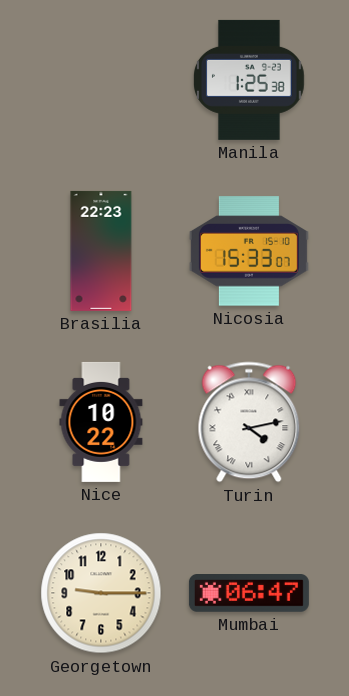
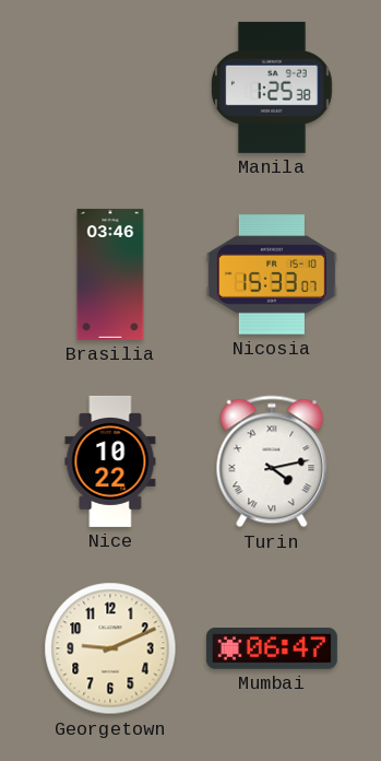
Brasilia: 22:23 -> 03:46 (110, 274)
Georgetown: 9:15 -> 9:11 (110, 648)
